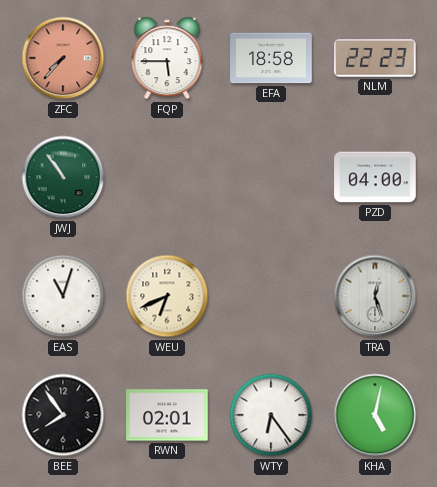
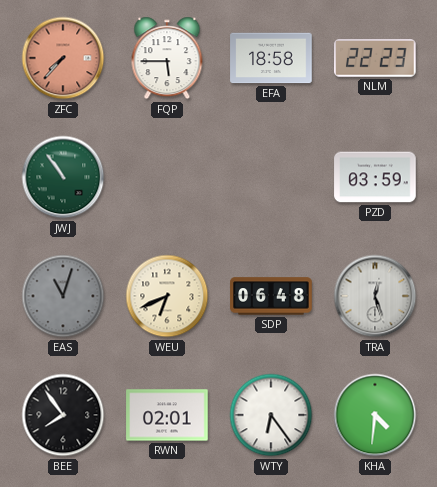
PZD: 04:00 -> 03:59 (375, 177)
EAS dial: white -> grey (63, 296)
SDP: none -> 06:48 (271, 296)
KHA: 5:02 -> 4:31 (375, 415)
